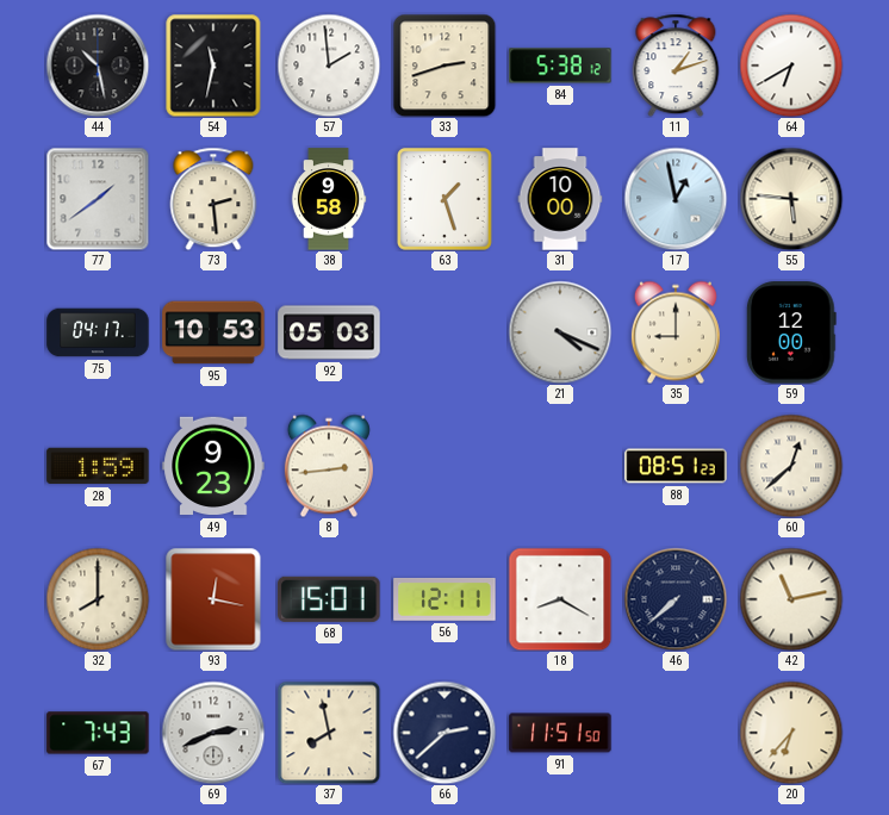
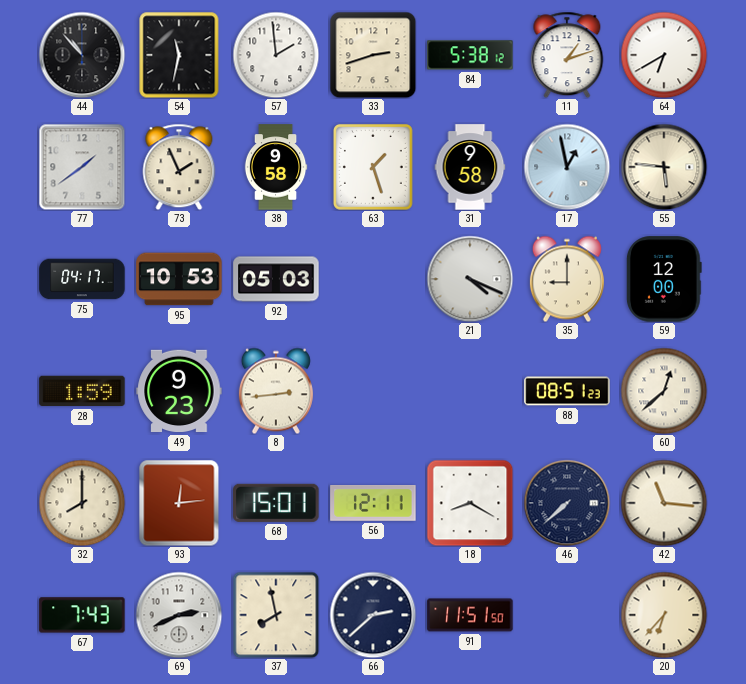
44: 10:28 -> 10:53 (82, 55)
73: 2:29 -> 1:56 (179, 167)
31: 10:00 -> 9:58 (470, 167)
93: 12:17 -> 12:14 (179, 503)
42: 11:13 -> 11:16 (664, 503)
